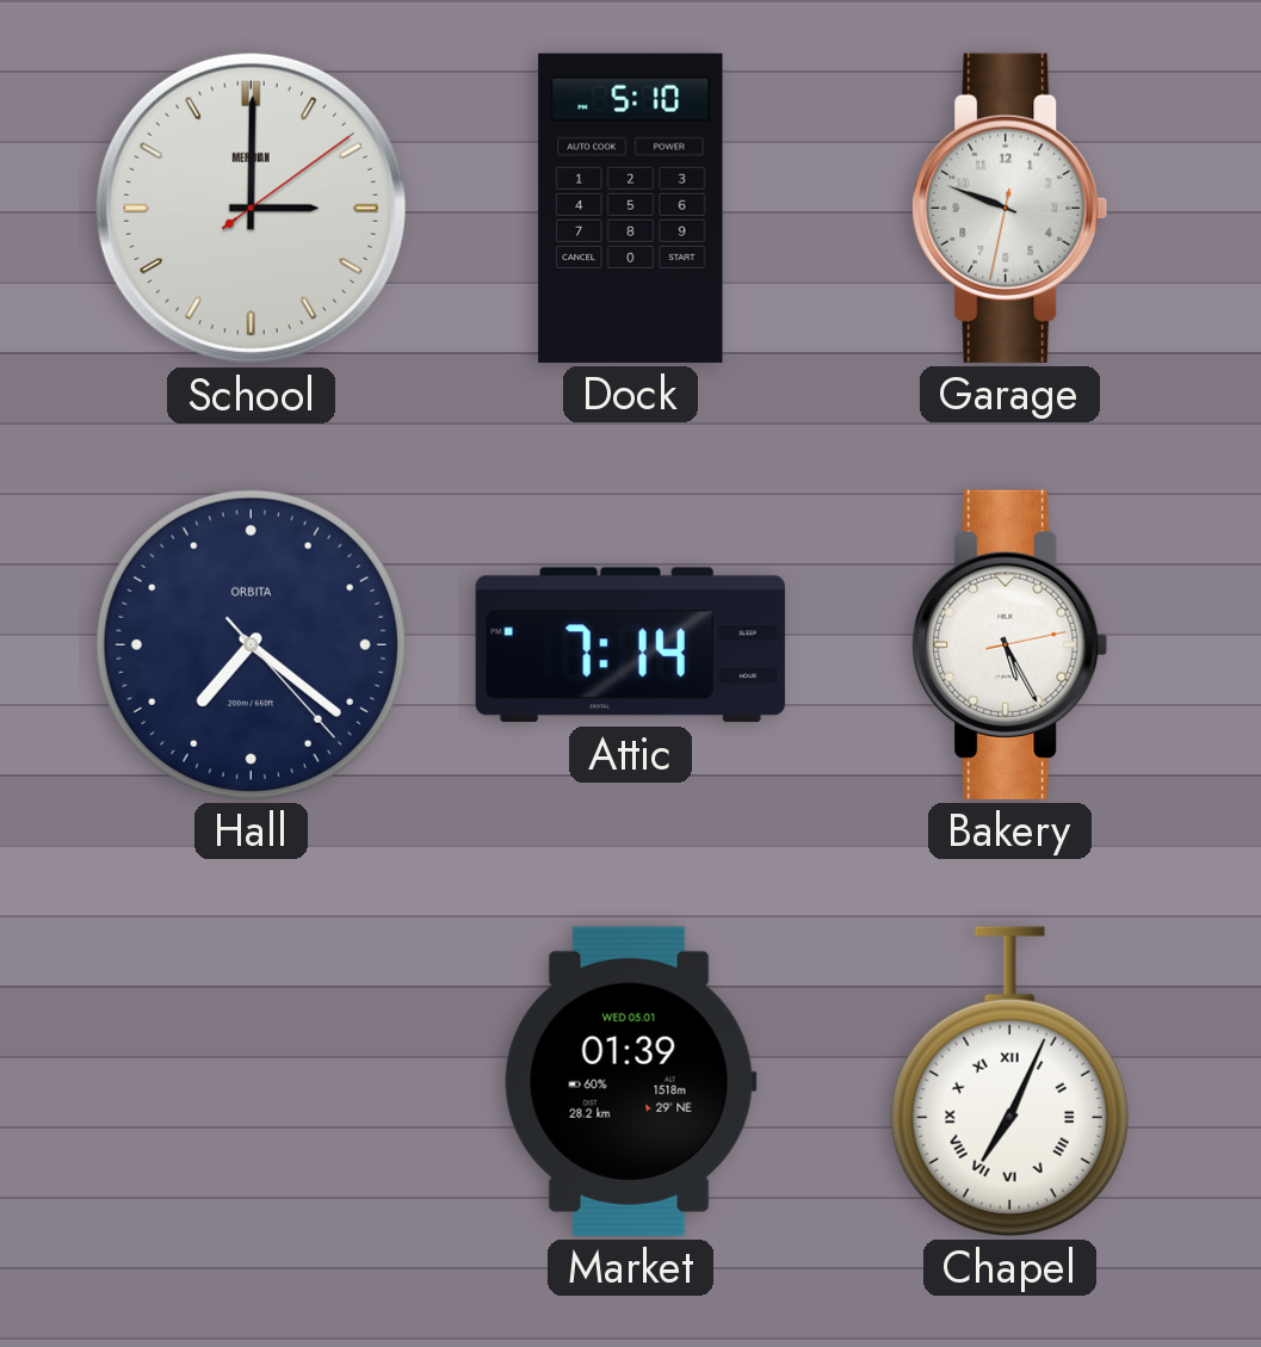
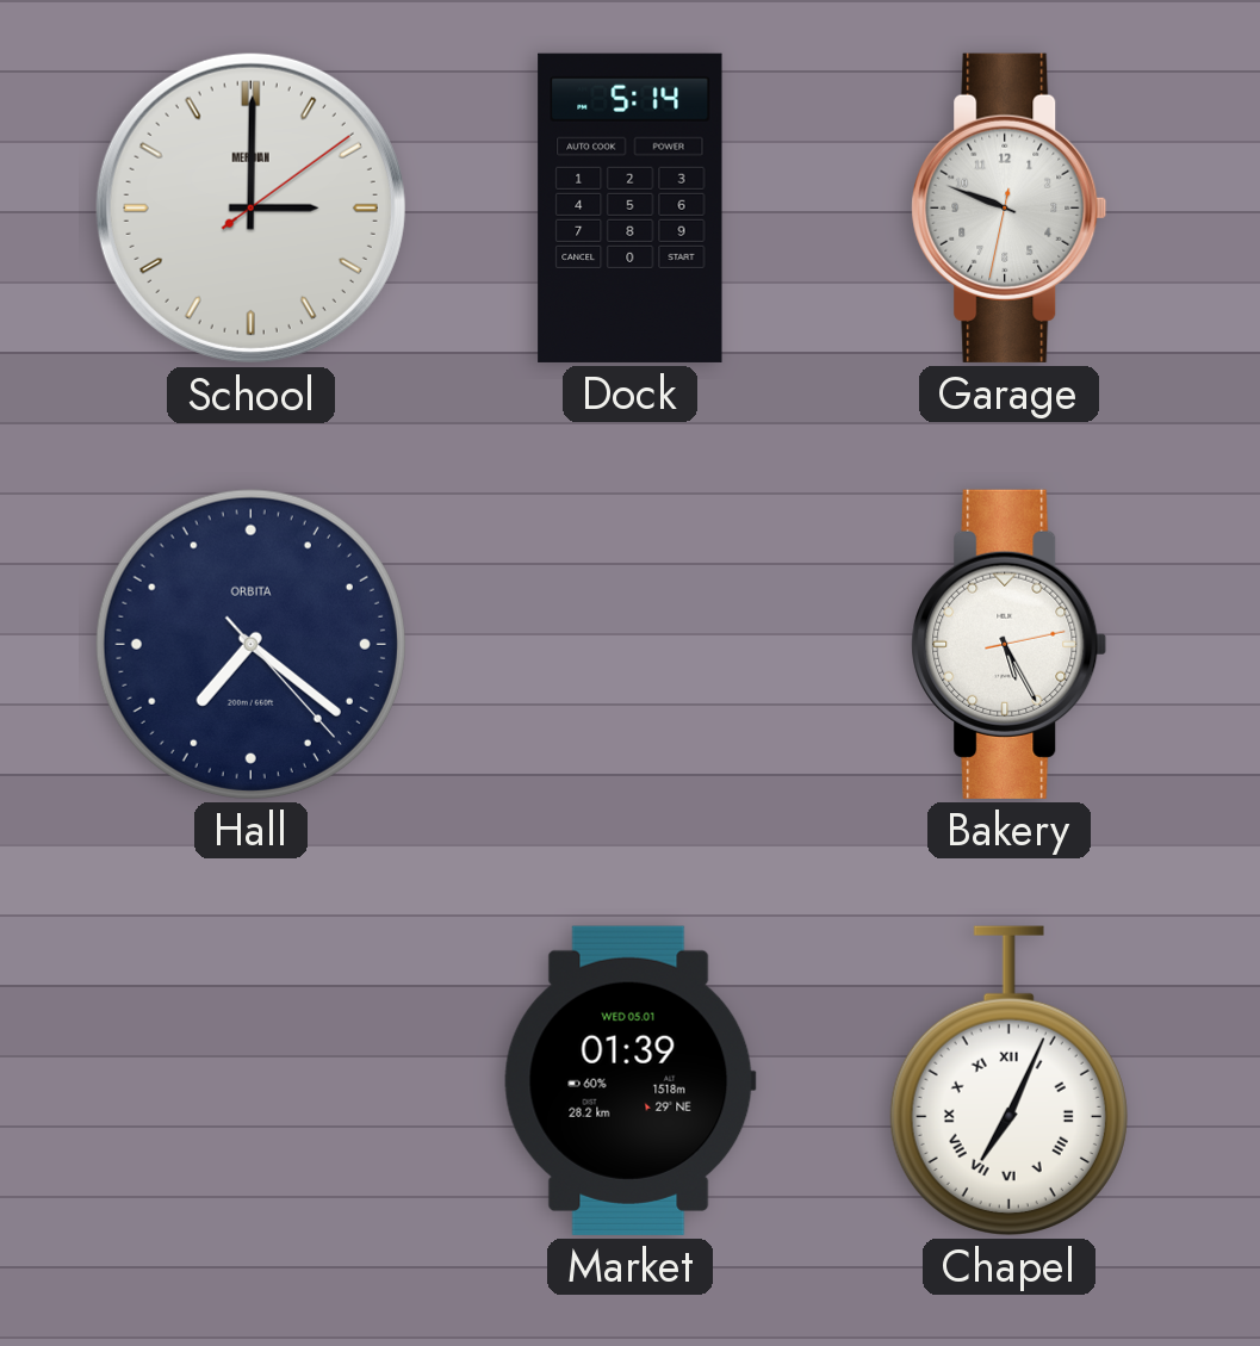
Dock: 5:10 -> 5:14 (631, 207)
Attic: 7:14 -> none (630, 645)
